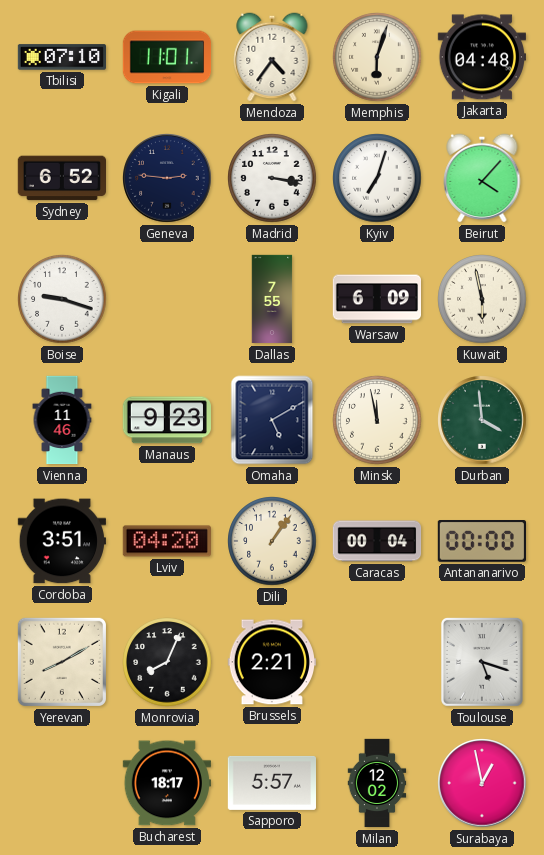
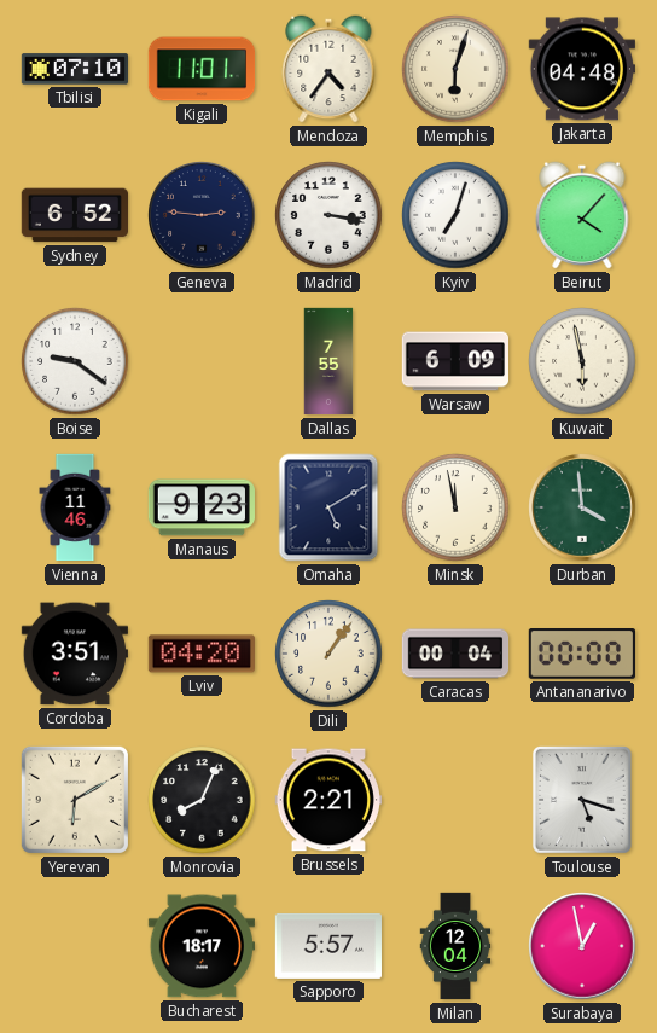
Boise: 9:18 -> 9:21 (75, 361)
Yerevan: 8:10 -> 6:10 (75, 800)
Milan: 12:02 -> 12:04 (455, 946)
